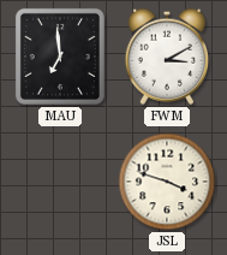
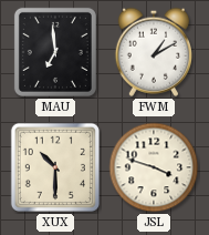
FWM: 3:10 -> 1:10 (153, 52)
XUX: none -> 10:30 (55, 167)
